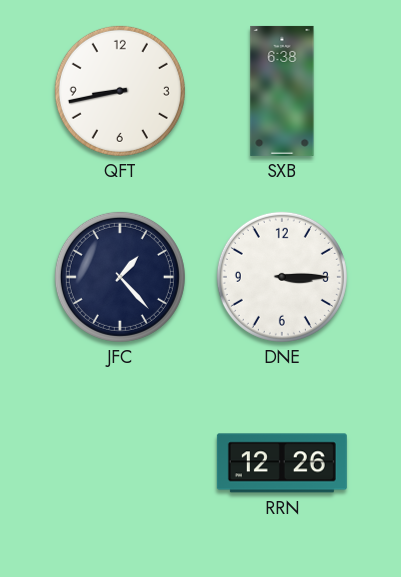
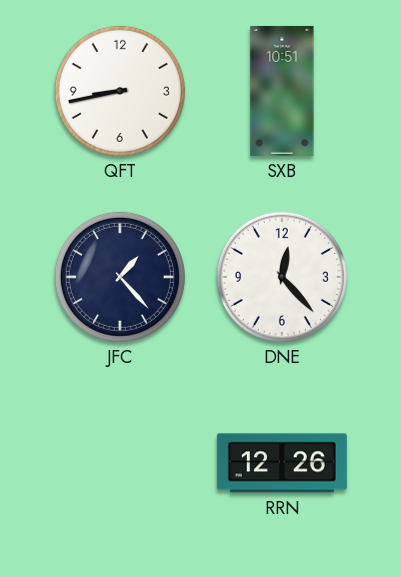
SXB: 6:38 -> 10:51 (282, 91)
DNE: 3:15 -> 12:23 (282, 277)
